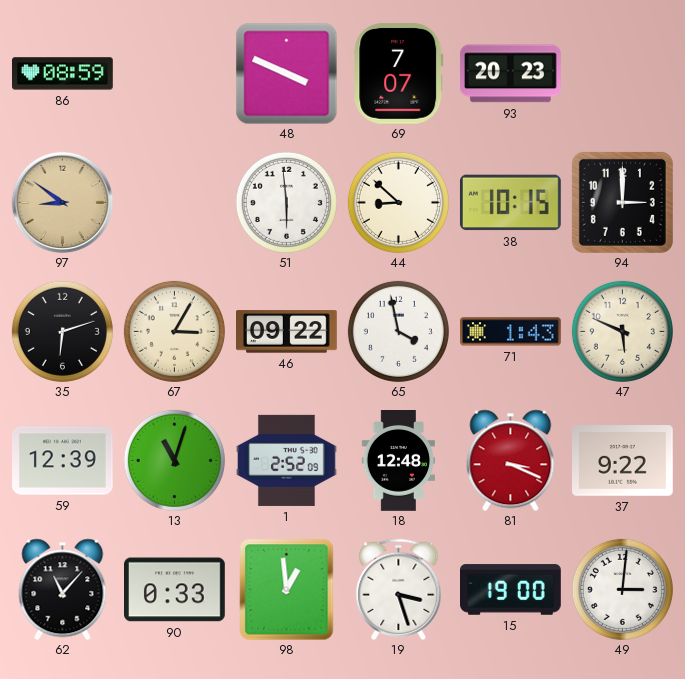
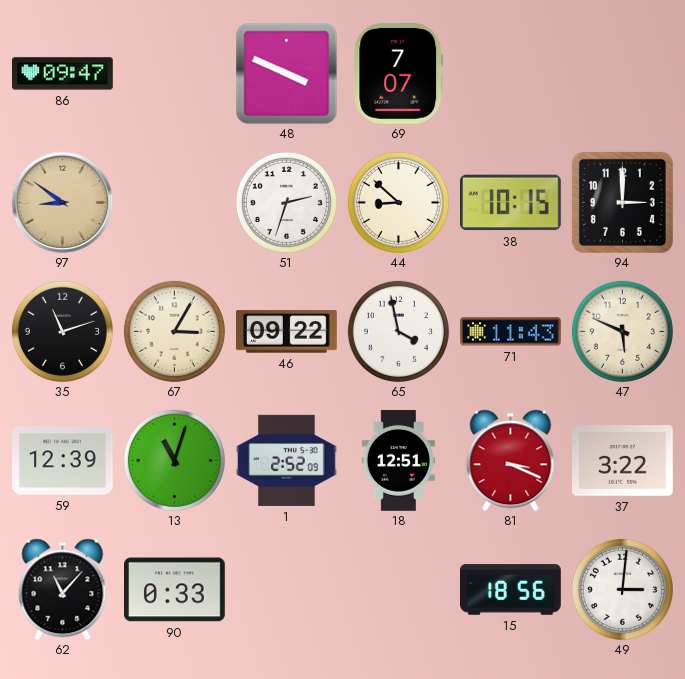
86: 08:59 -> 09:47 (63, 74)
93: 20:23 -> none (510, 74)
51: 5:59 -> 2:33 (286, 202)
35: 6:12 -> 11:12 (62, 331)
71: 1:43 -> 11:43 (511, 332)
18: 12:48 -> 12:51 (398, 461)
37: 9:22 -> 3:22 (623, 461)
98: 12:59 -> none (287, 589)
19: 3:27 -> none (399, 589)
15: 19:00 -> 18:56 (511, 590)
